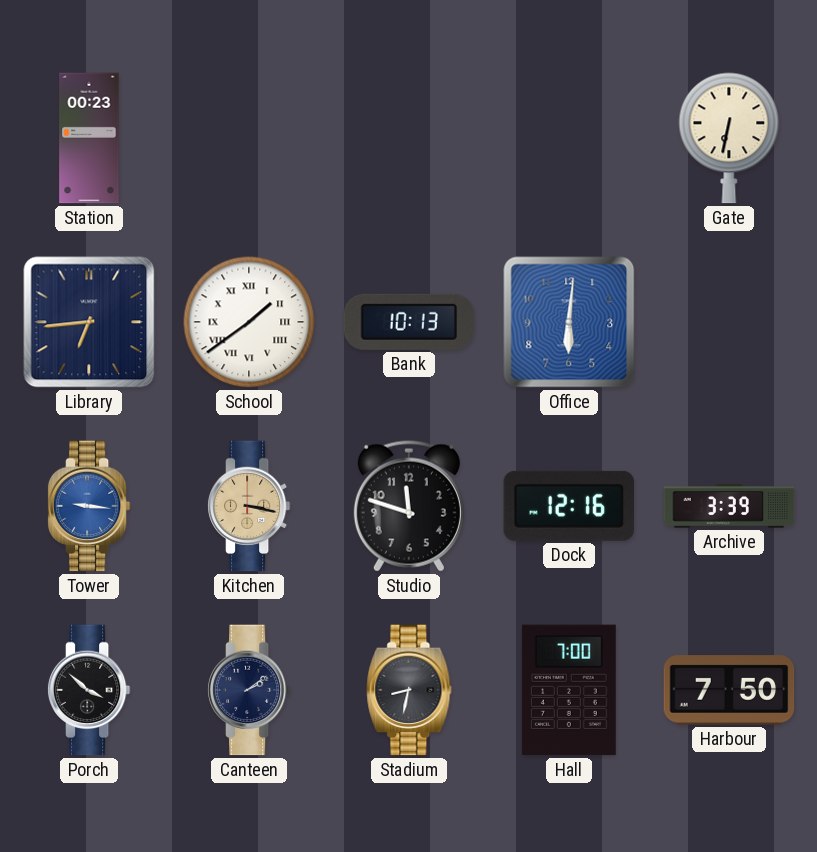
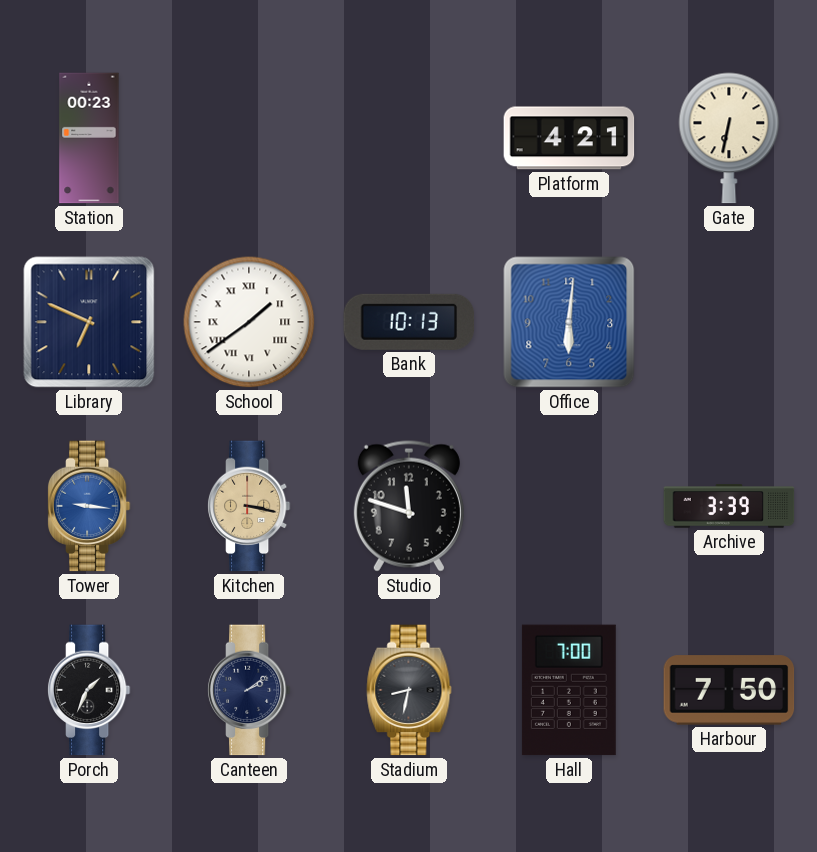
Platform: none -> 4:21 (569, 138)
Library: 6:44 -> 6:49 (89, 322)
Dock: 12:16 -> none (569, 506)
Porch: 3:52 -> 1:34 (89, 690)
